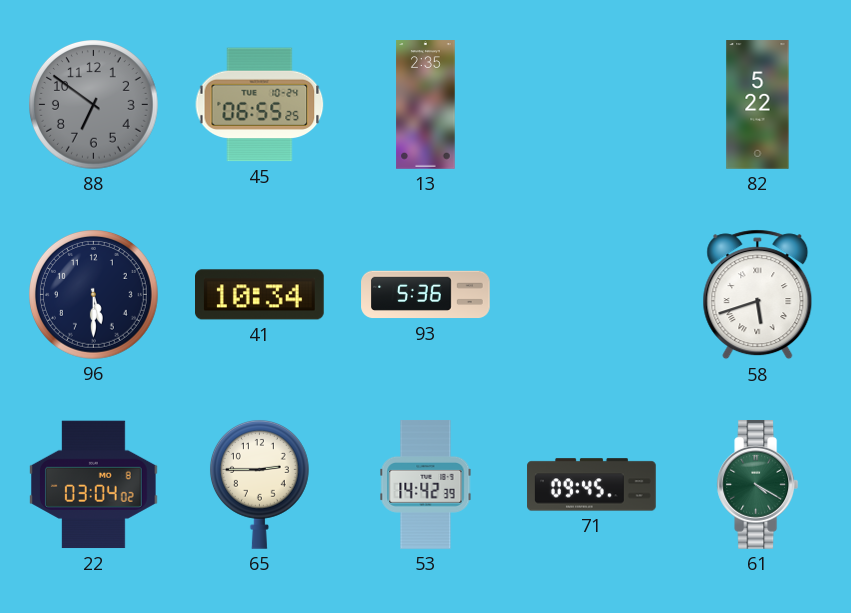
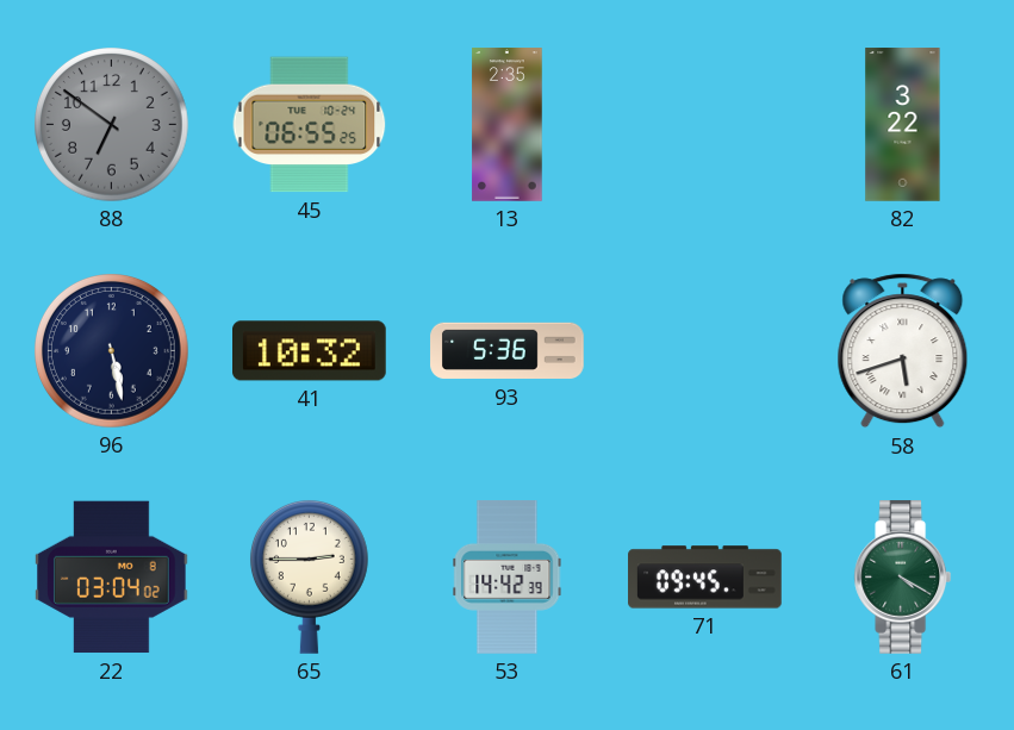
82: 5:22 -> 3:22 (903, 125)
96: 5:30 -> 5:28 (112, 351)
41: 10:34 -> 10:32 (310, 351)
